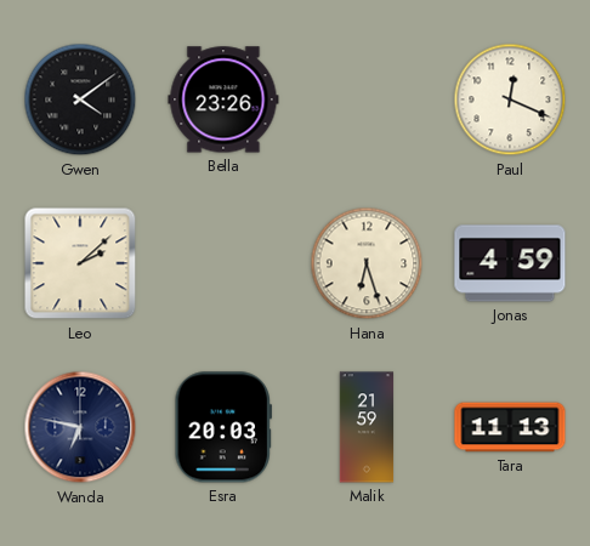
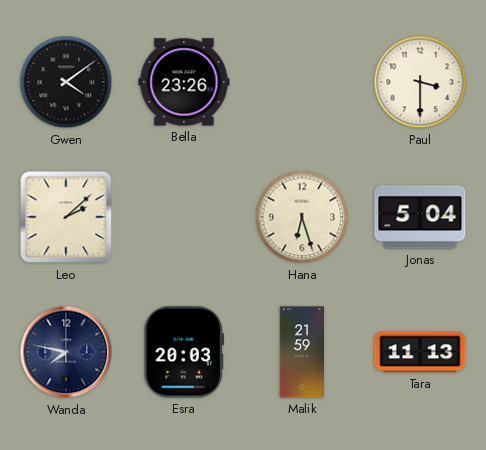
Paul: 12:19 -> 3:30 (420, 82)
Jonas: 4:59 -> 5:04 (420, 217)
Wanda: 6:47 -> 7:47 (66, 352)
